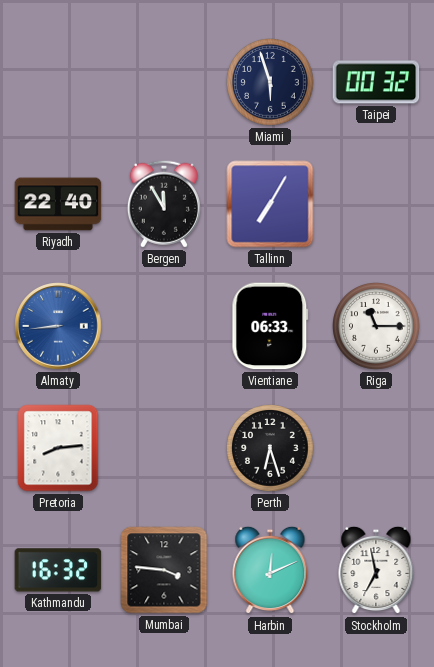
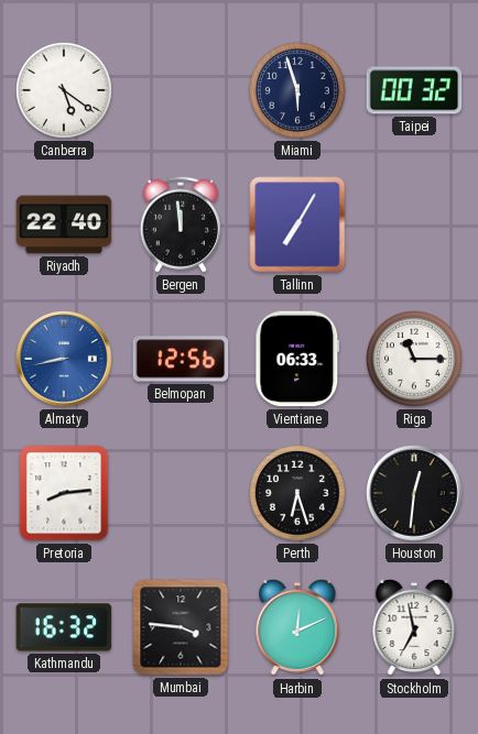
Canberra: none -> 5:21 (65, 91)
Bergen: 11:55 -> 11:59 (181, 224)
Almaty: 8:44 -> 8:43 (64, 359)
Belmopan: none -> 12:56 (181, 359)
Houston: none -> 12:31 (414, 493)
